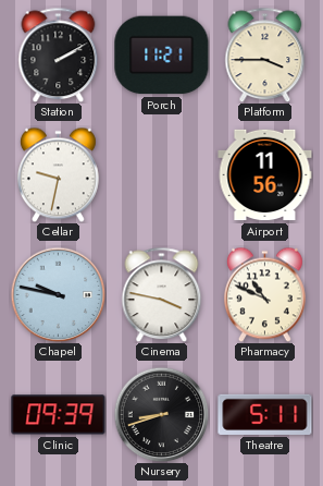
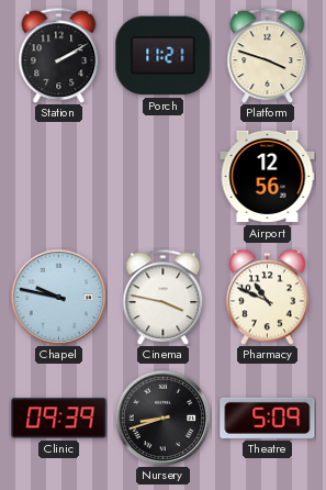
Platform: 3:45 -> 3:48 (268, 55)
Cellar: 9:32 -> none (58, 174)
Airport: 11:56 -> 12:56 (268, 177)
Theatre: 5:11 -> 5:09 (268, 417)
